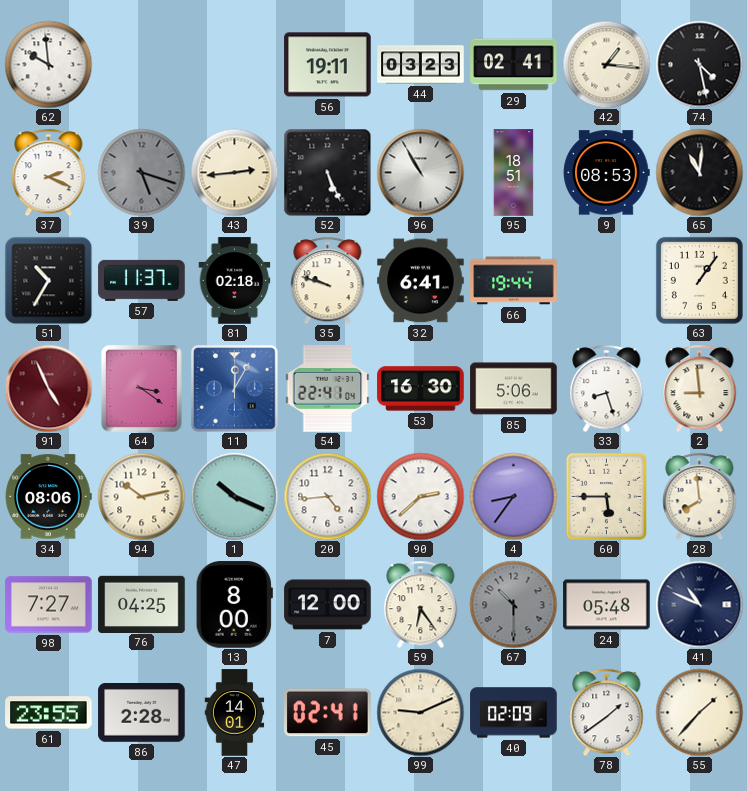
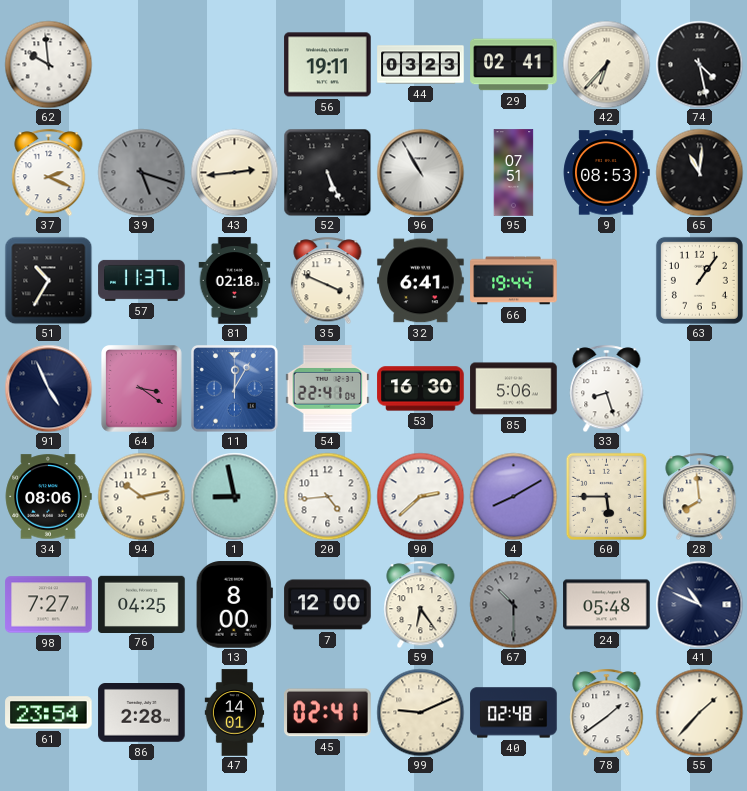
42: 1:16 -> 6:37 (606, 64)
95: 18:51 -> 07:51 (514, 173)
35: 9:48 -> 3:49 (328, 280)
91 dial: burgundy -> navy (48, 388)
2: 8:59 -> none (700, 388)
1: 10:19 -> 8:58 (234, 496)
4: 8:36 -> 8:10 (513, 496)
61: 23:55 -> 23:54 (49, 713)
40: 02:09 -> 02:48 (514, 713)
